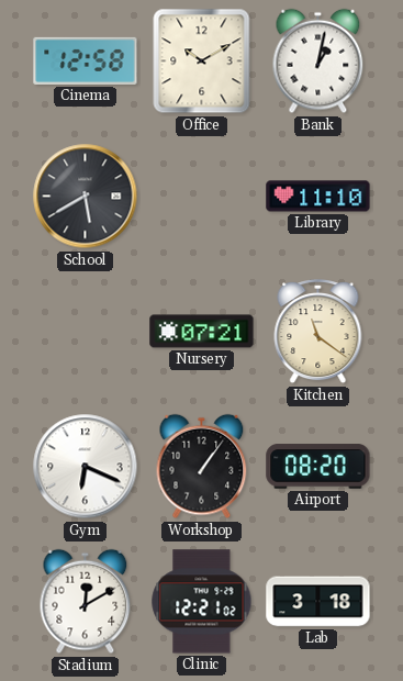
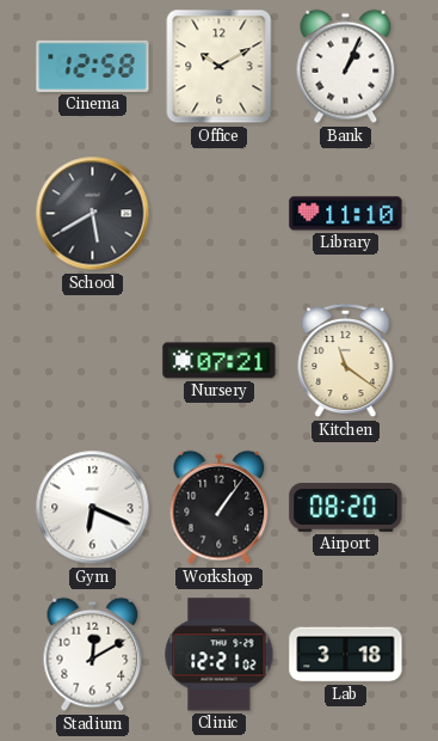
Bank: 1:02 -> 1:04 (346, 67)
